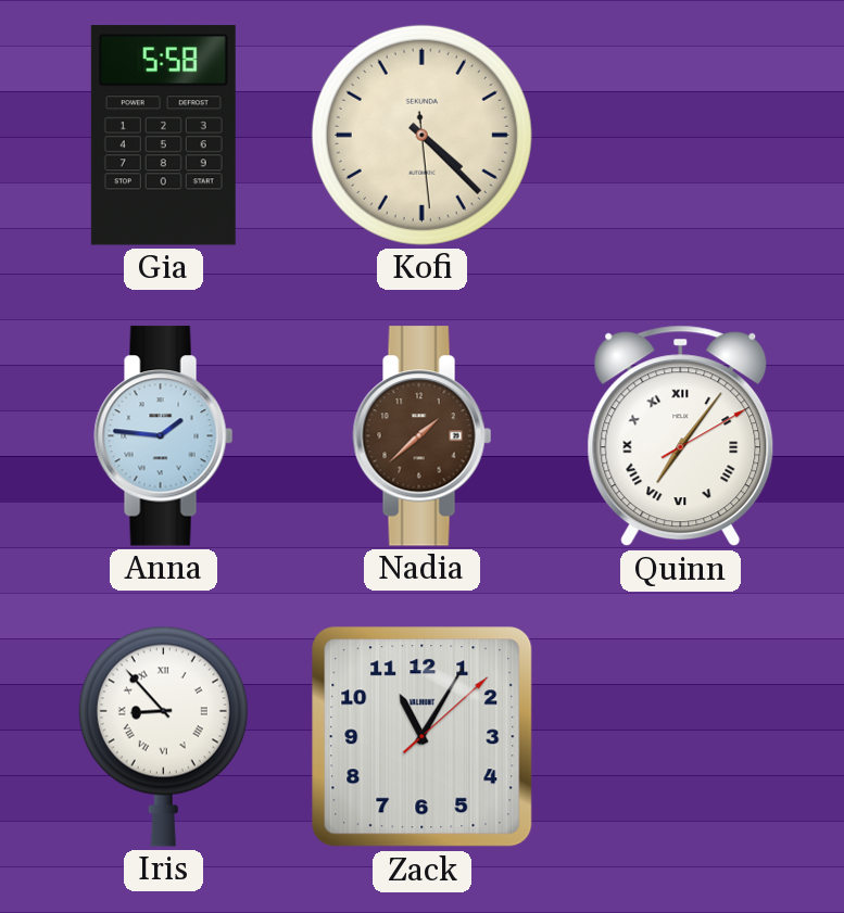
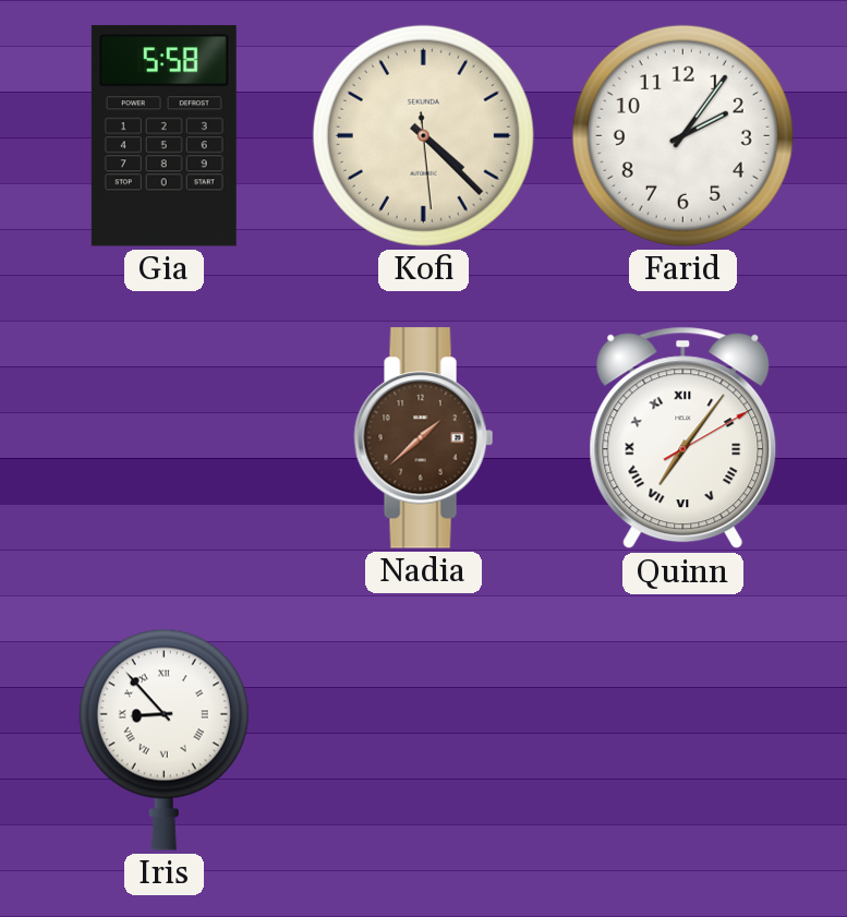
Farid: none -> 2:06 (682, 135)
Anna: 1:46 -> none (164, 436)
Zack: 11:05 -> none (423, 737)
